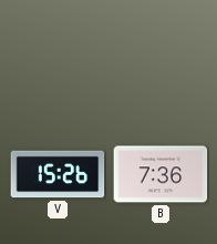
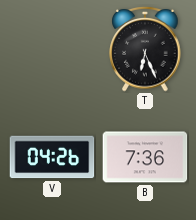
T: none -> 6:26 (145, 49)
V: 15:26 -> 04:26 (52, 157)
